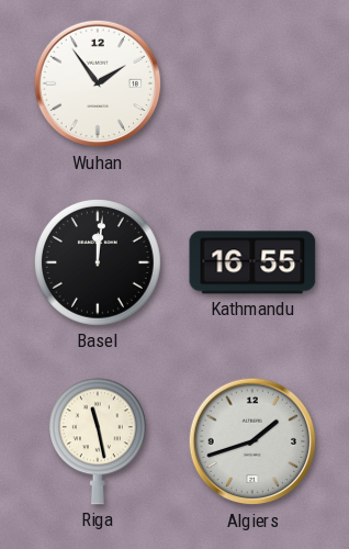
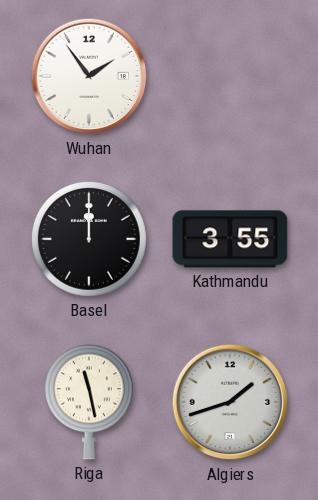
Basel: 12:01 -> 12:00 (89, 239)
Kathmandu: 16:55 -> 3:55 (230, 239)
